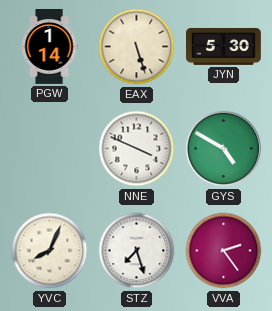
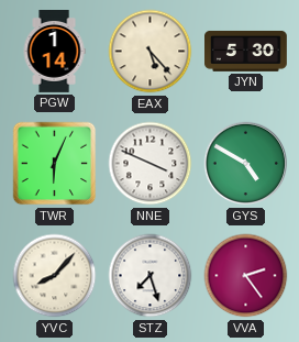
EAX: 5:27 -> 5:23 (151, 52)
TWR: none -> 6:04 (55, 164)
YVC: 8:04 -> 8:07 (55, 276)
